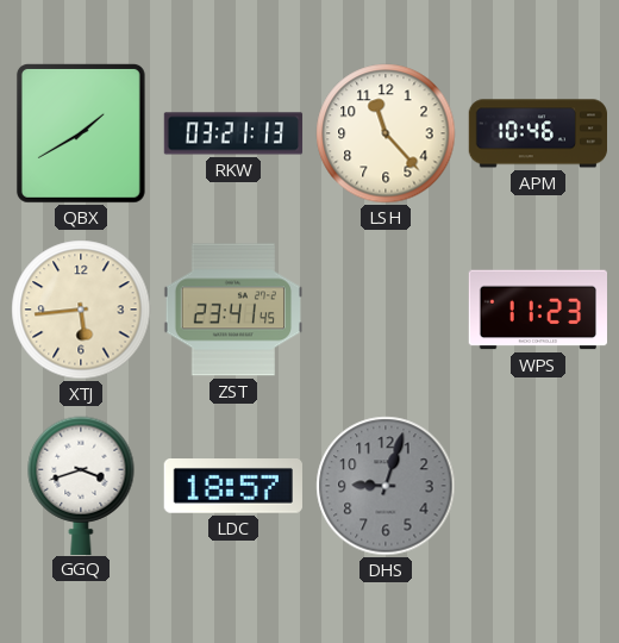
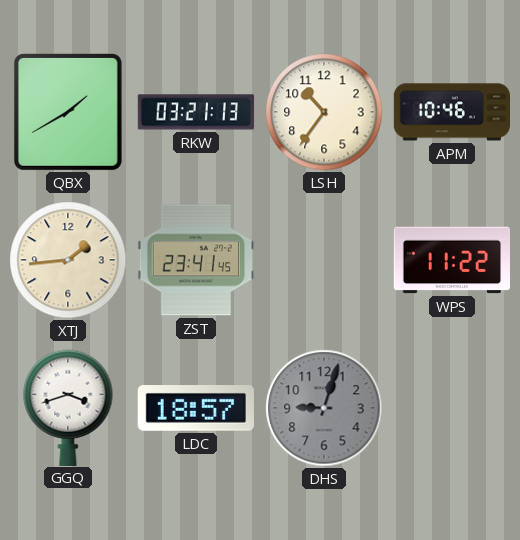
LSH: 11:23 -> 10:36 (324, 112)
XTJ: 5:44 -> 1:44 (68, 260)
WPS: 11:23 -> 11:22 (451, 260)
